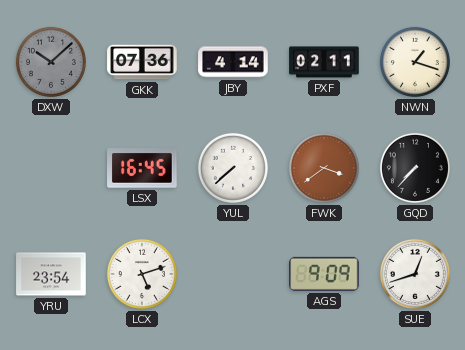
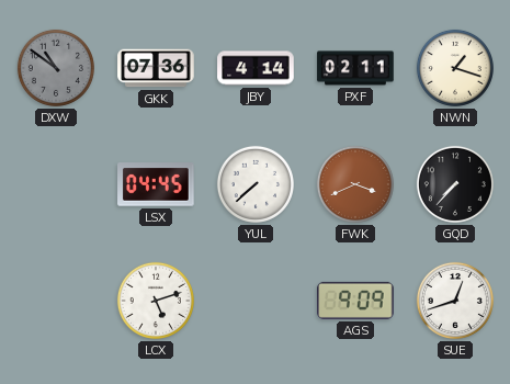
DXW: 10:08 -> 10:51 (56, 68)
LSX: 16:45 -> 04:45 (156, 184)
FWK: 3:39 -> 3:41 (355, 184)
YRU: 23:54 -> none (51, 274)
